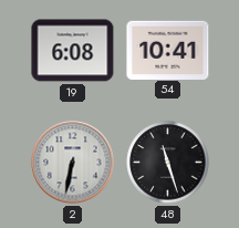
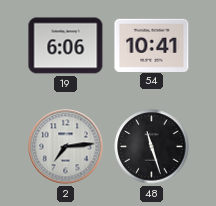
19: 6:08 -> 6:06 (66, 46)
2: 6:32 -> 7:14 (66, 147)
